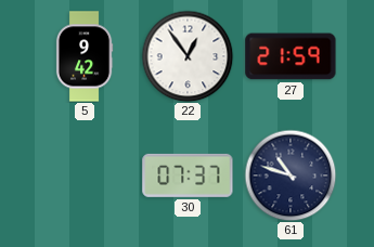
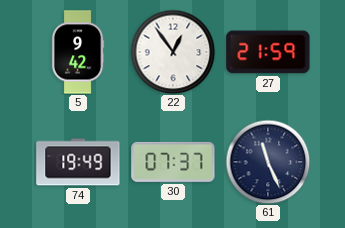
74: none -> 19:49 (78, 162)
61: 10:48 -> 11:26 (268, 162)
